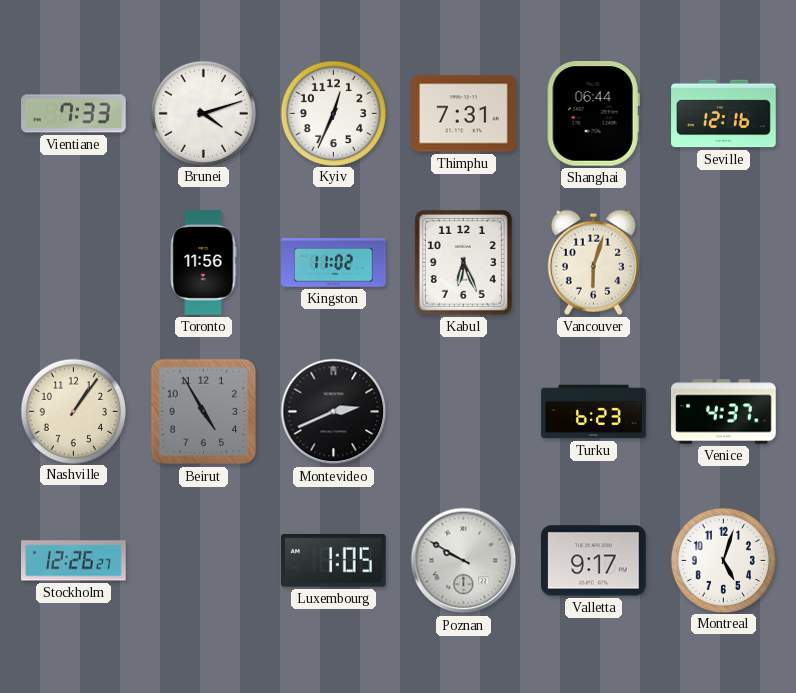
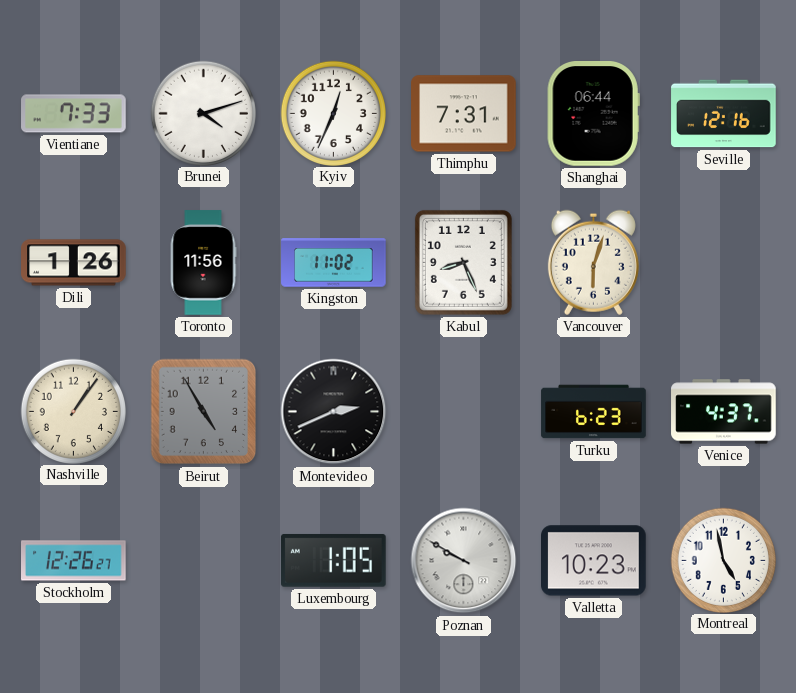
Dili: none -> 1:26 (74, 263)
Kabul: 6:26 -> 8:26 (463, 262)
Valletta: 9:17 -> 10:23 (594, 561)
Montreal: 5:03 -> 4:58 (723, 560)
